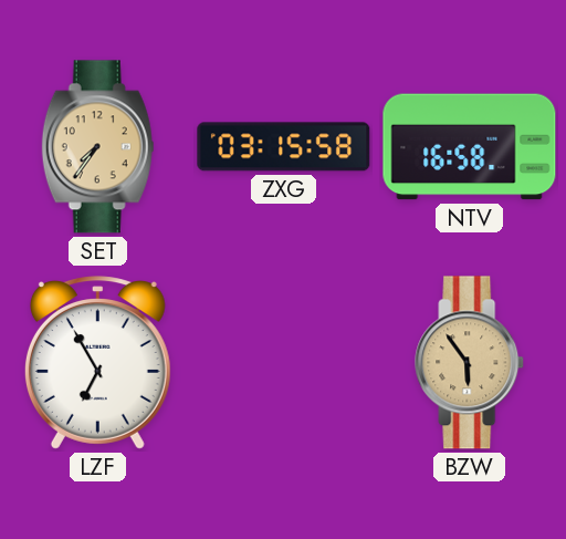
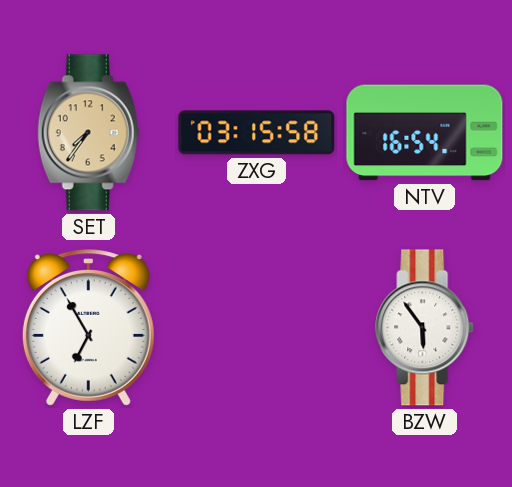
NTV: 16:58 -> 16:54 (425, 133)
BZW dial: champagne -> white (425, 328)
